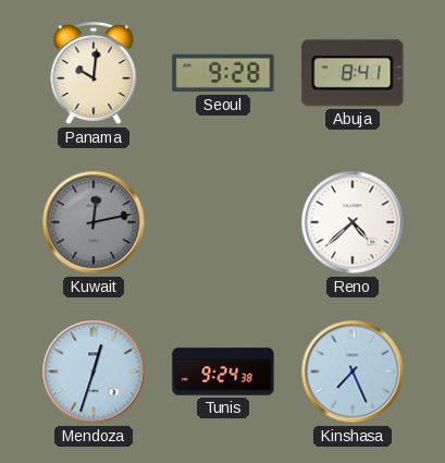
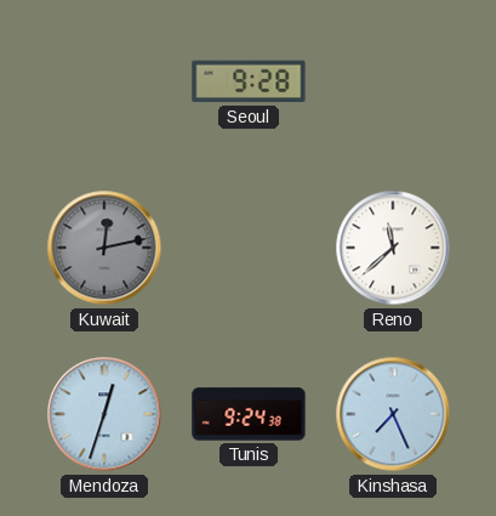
Panama: 10:01 -> none (94, 74)
Abuja: 8:41 -> none (353, 73)
Reno: 4:38 -> 11:38 (393, 248)
